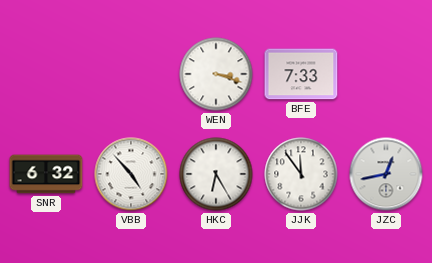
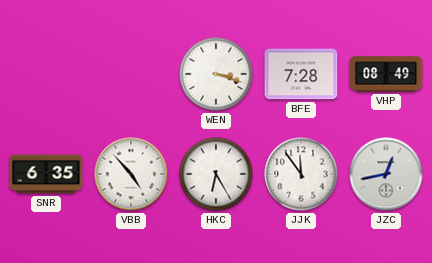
BFE: 7:33 -> 7:28 (301, 74)
VHP: none -> 08:49 (386, 74)
SNR: 6:32 -> 6:35 (46, 174)
